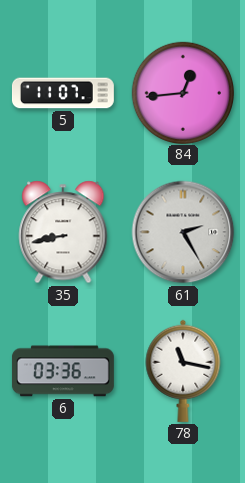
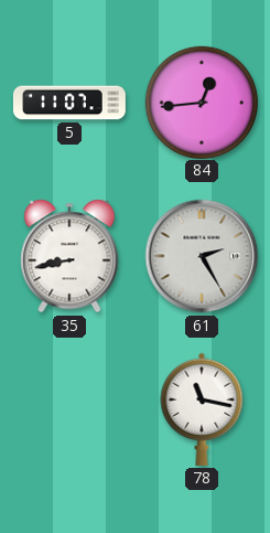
6: 03:36 -> none (63, 371)
